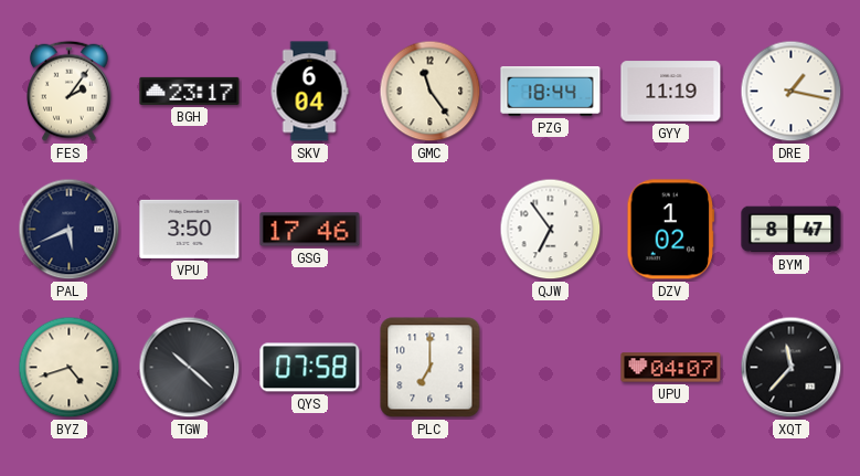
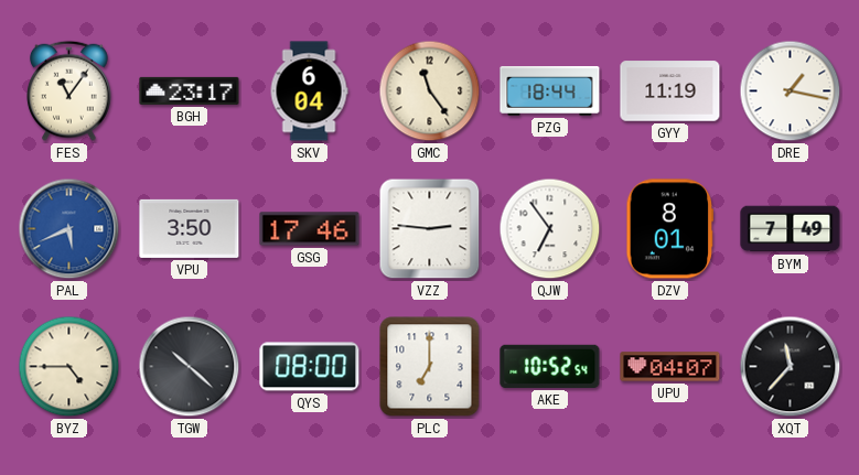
FES: 2:06 -> 11:06 (69, 90)
PAL dial: navy -> blue (69, 229)
VZZ: none -> 2:46 (430, 229)
DZV: 1:02 -> 8:01 (670, 229)
BYM: 8:47 -> 7:49 (791, 229)
BYZ: 4:42 -> 4:45 (69, 367)
QYS: 07:58 -> 08:00 (310, 367)
AKE: none -> 10:52 (550, 366)
